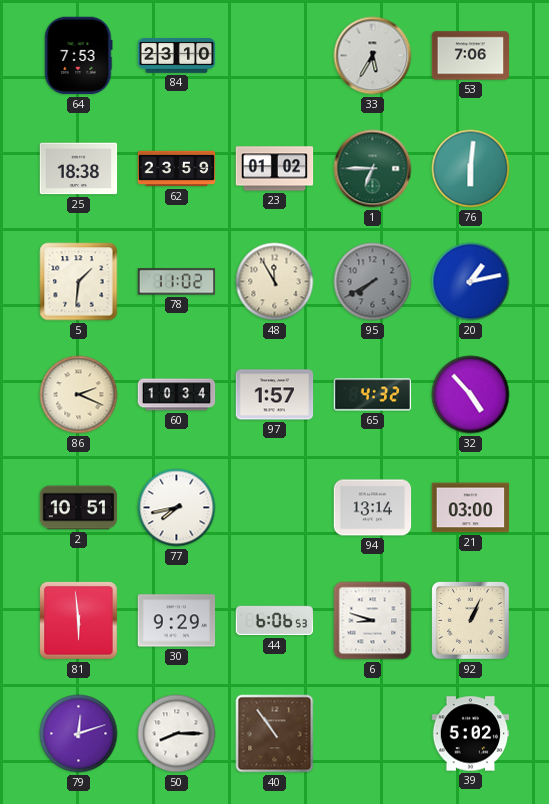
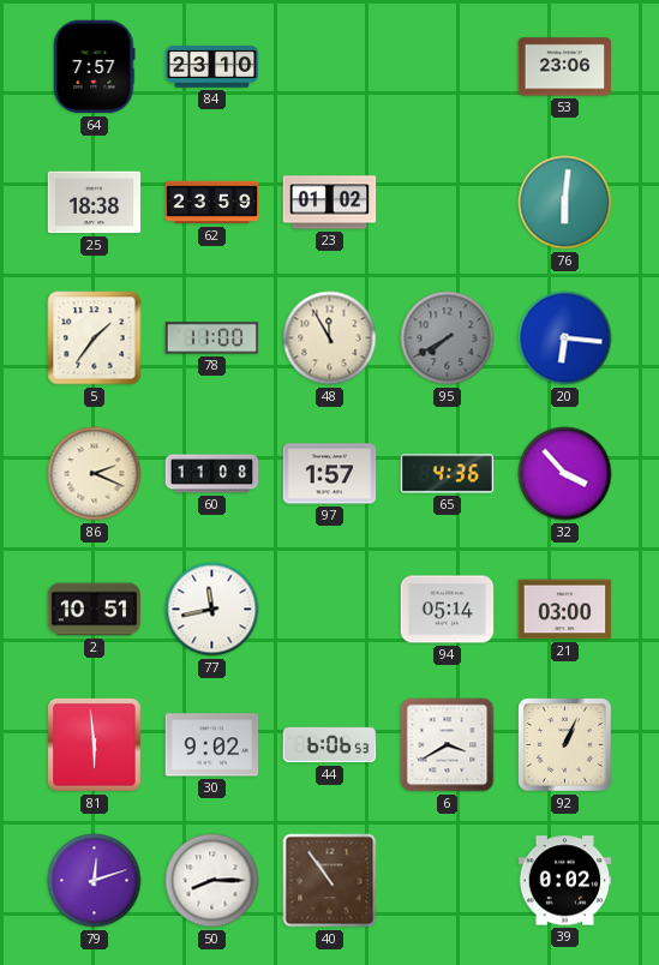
64: 7:53 -> 7:57 (95, 67)
33: 5:35 -> none (373, 56)
53: 7:06 -> 23:06 (565, 67)
1: 6:45 -> none (373, 169)
5: 1:31 -> 1:36 (95, 338)
78: 11:02 -> 11:00 (212, 338)
20: 1:13 -> 6:16 (565, 338)
60: 10:34 -> 11:08 (212, 474)
65: 4:32 -> 4:36 (448, 474)
32: 4:53 -> 3:53 (565, 474)
77: 7:43 -> 11:43 (212, 610)
94: 13:14 -> 05:14 (448, 610)
30: 9:29 -> 9:02 (212, 745)
6: 8:48 -> 3:40 (448, 745)
39: 5:02 -> 0:02 (565, 881)
